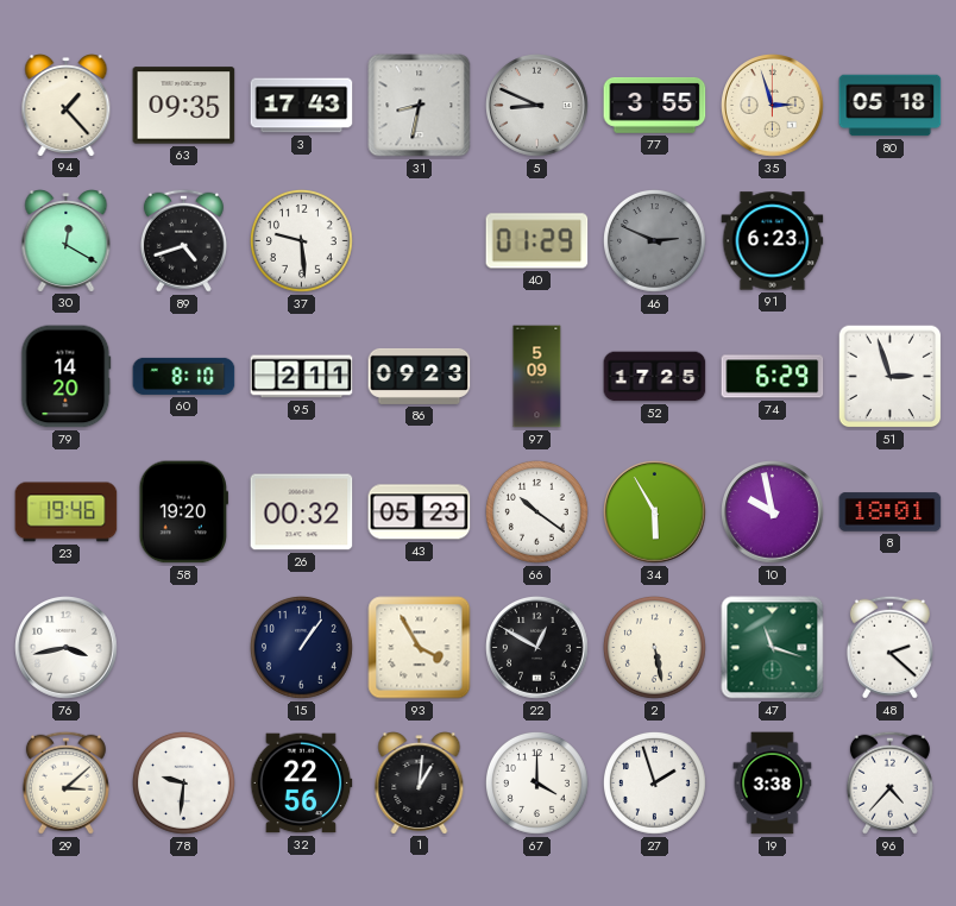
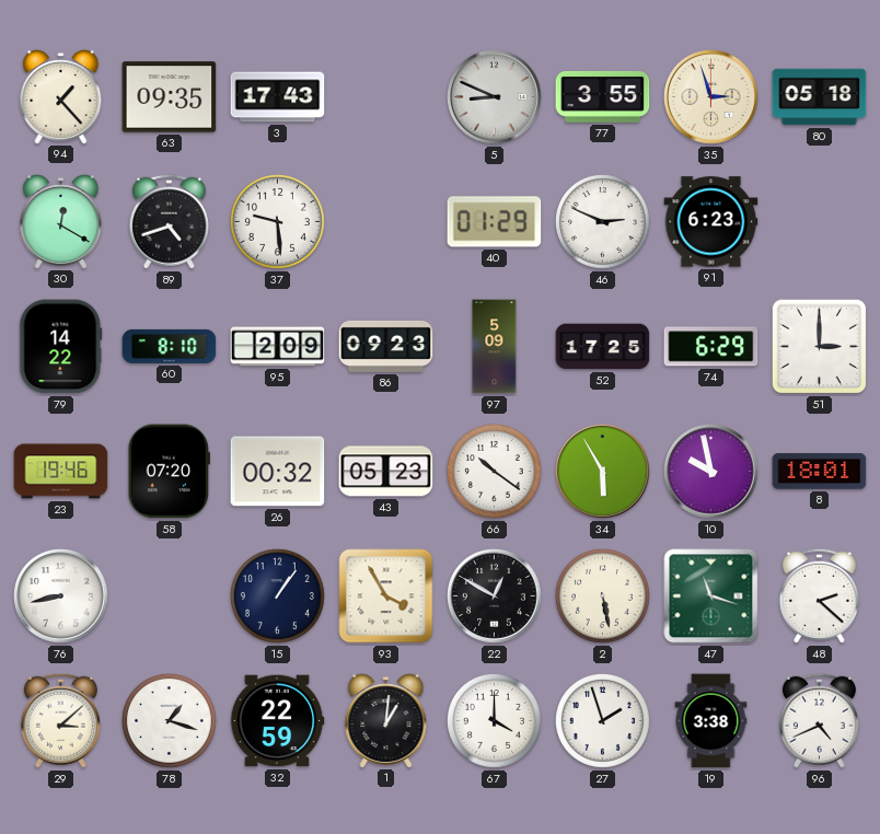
31: 8:32 -> none (420, 106)
46 dial: grey -> white (603, 222)
79: 14:20 -> 14:22 (61, 347)
95: 2:11 -> 2:09 (278, 347)
51: 2:57 -> 3:00 (820, 347)
58: 19:20 -> 07:20 (169, 472)
76: 3:43 -> 8:43 (61, 596)
78: 9:31 -> 1:18 (170, 721)
32: 22:56 -> 22:59 (277, 721)
96: 4:37 -> 4:41 (819, 720)
